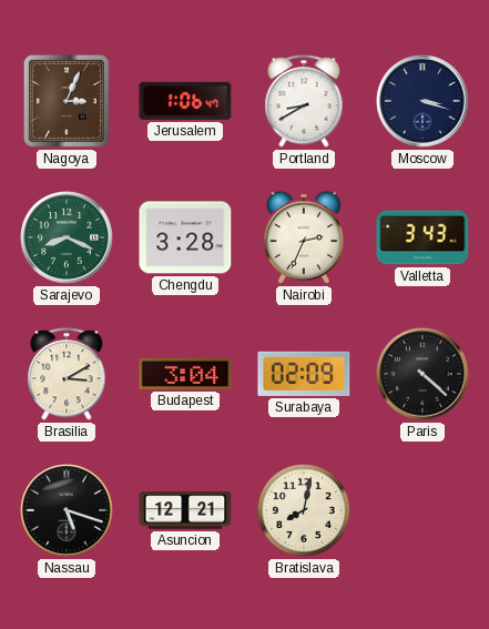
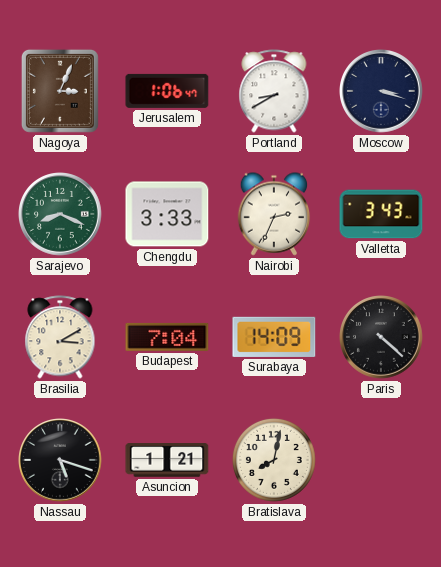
Chengdu: 3:28 -> 3:33 (167, 214)
Budapest: 3:04 -> 7:04 (167, 337)
Surabaya: 02:09 -> 14:09 (274, 337)
Asuncion: 12:21 -> 1:21 (167, 460)
